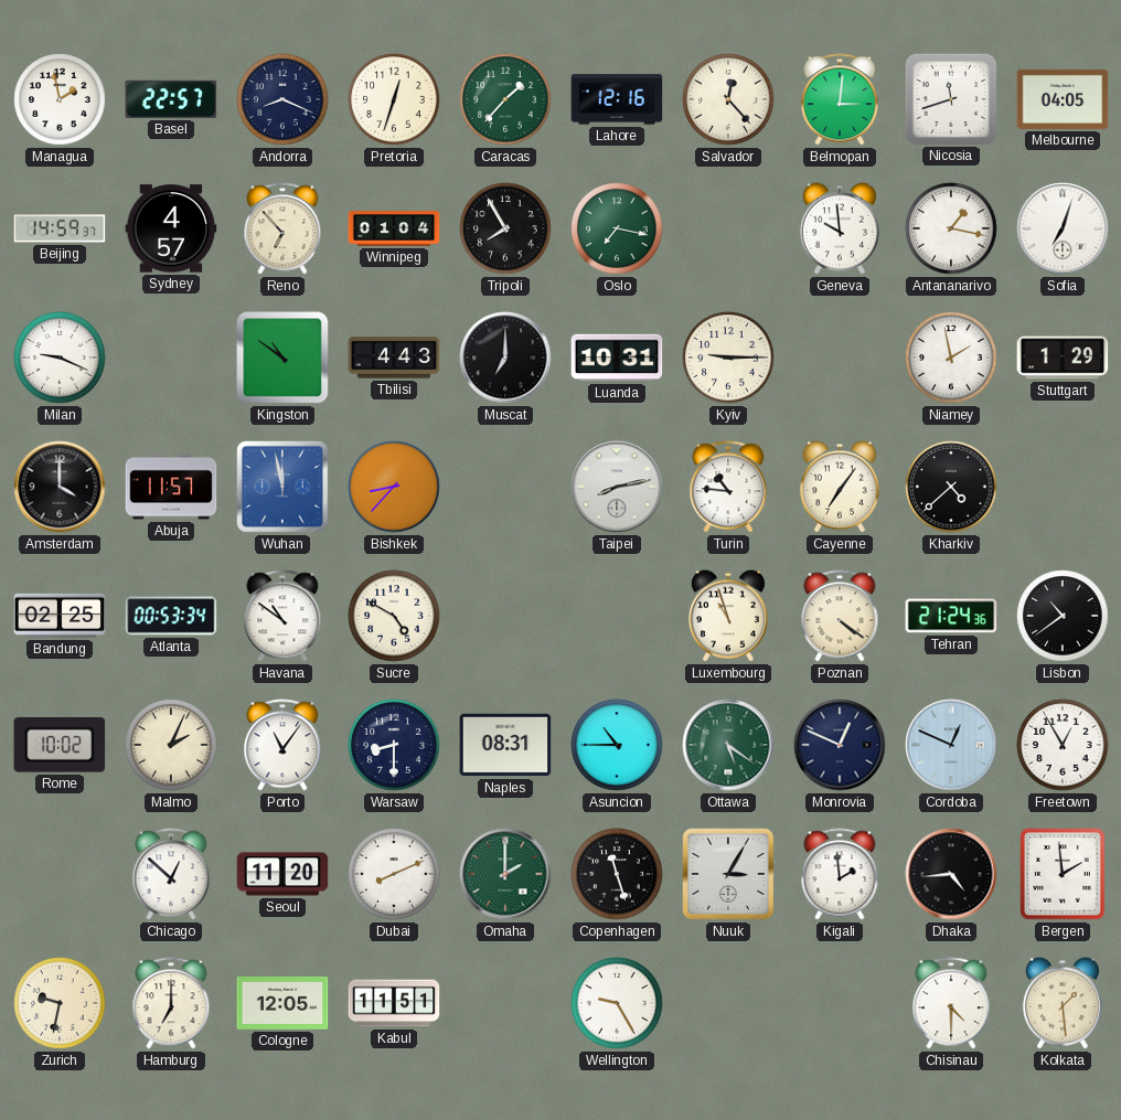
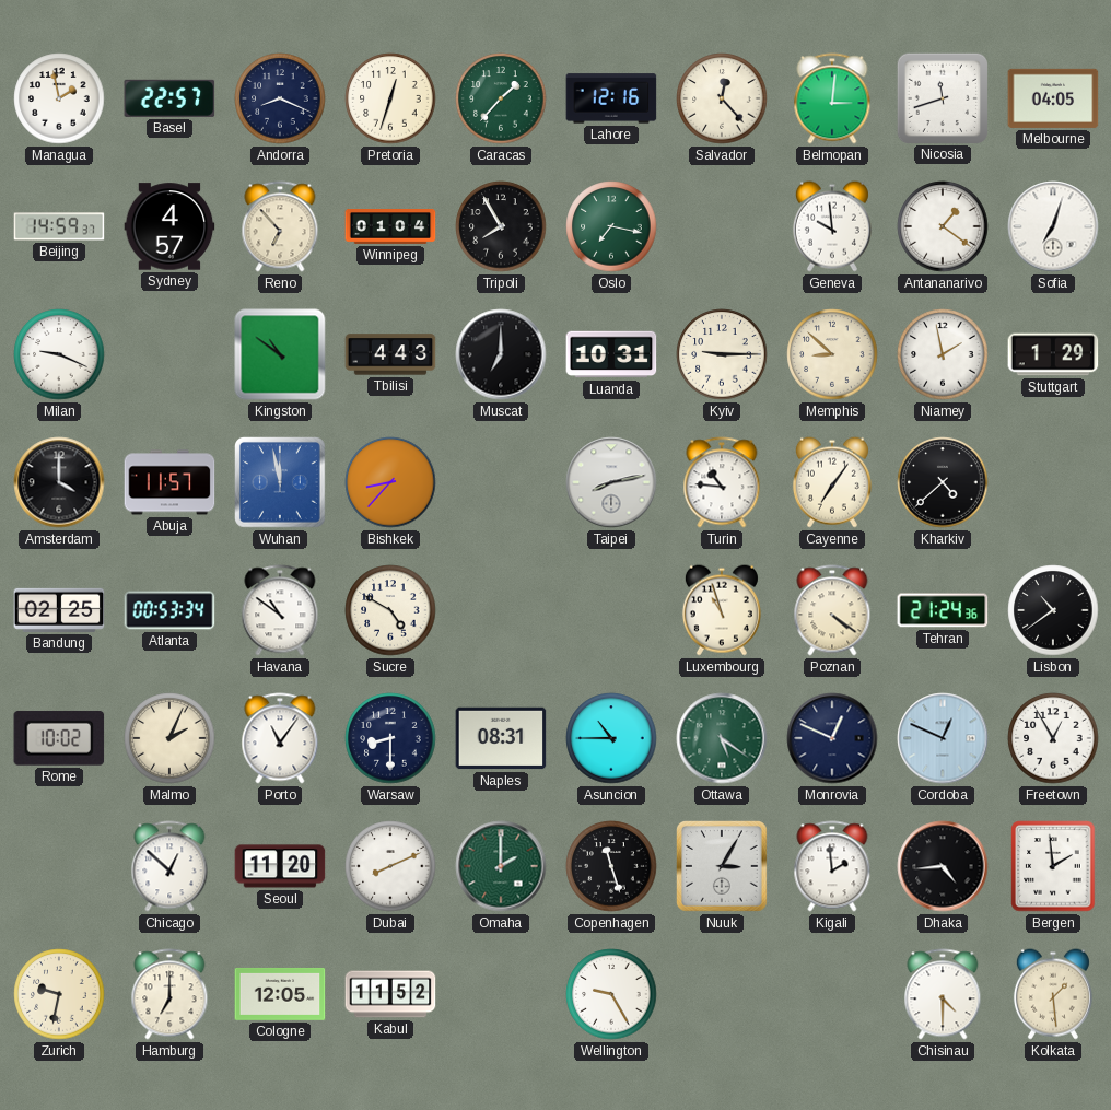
Antananarivo: 1:17 -> 1:21 (943, 226)
Memphis: none -> 8:52 (832, 354)
Kabul: 11:51 -> 11:52 (390, 994)
